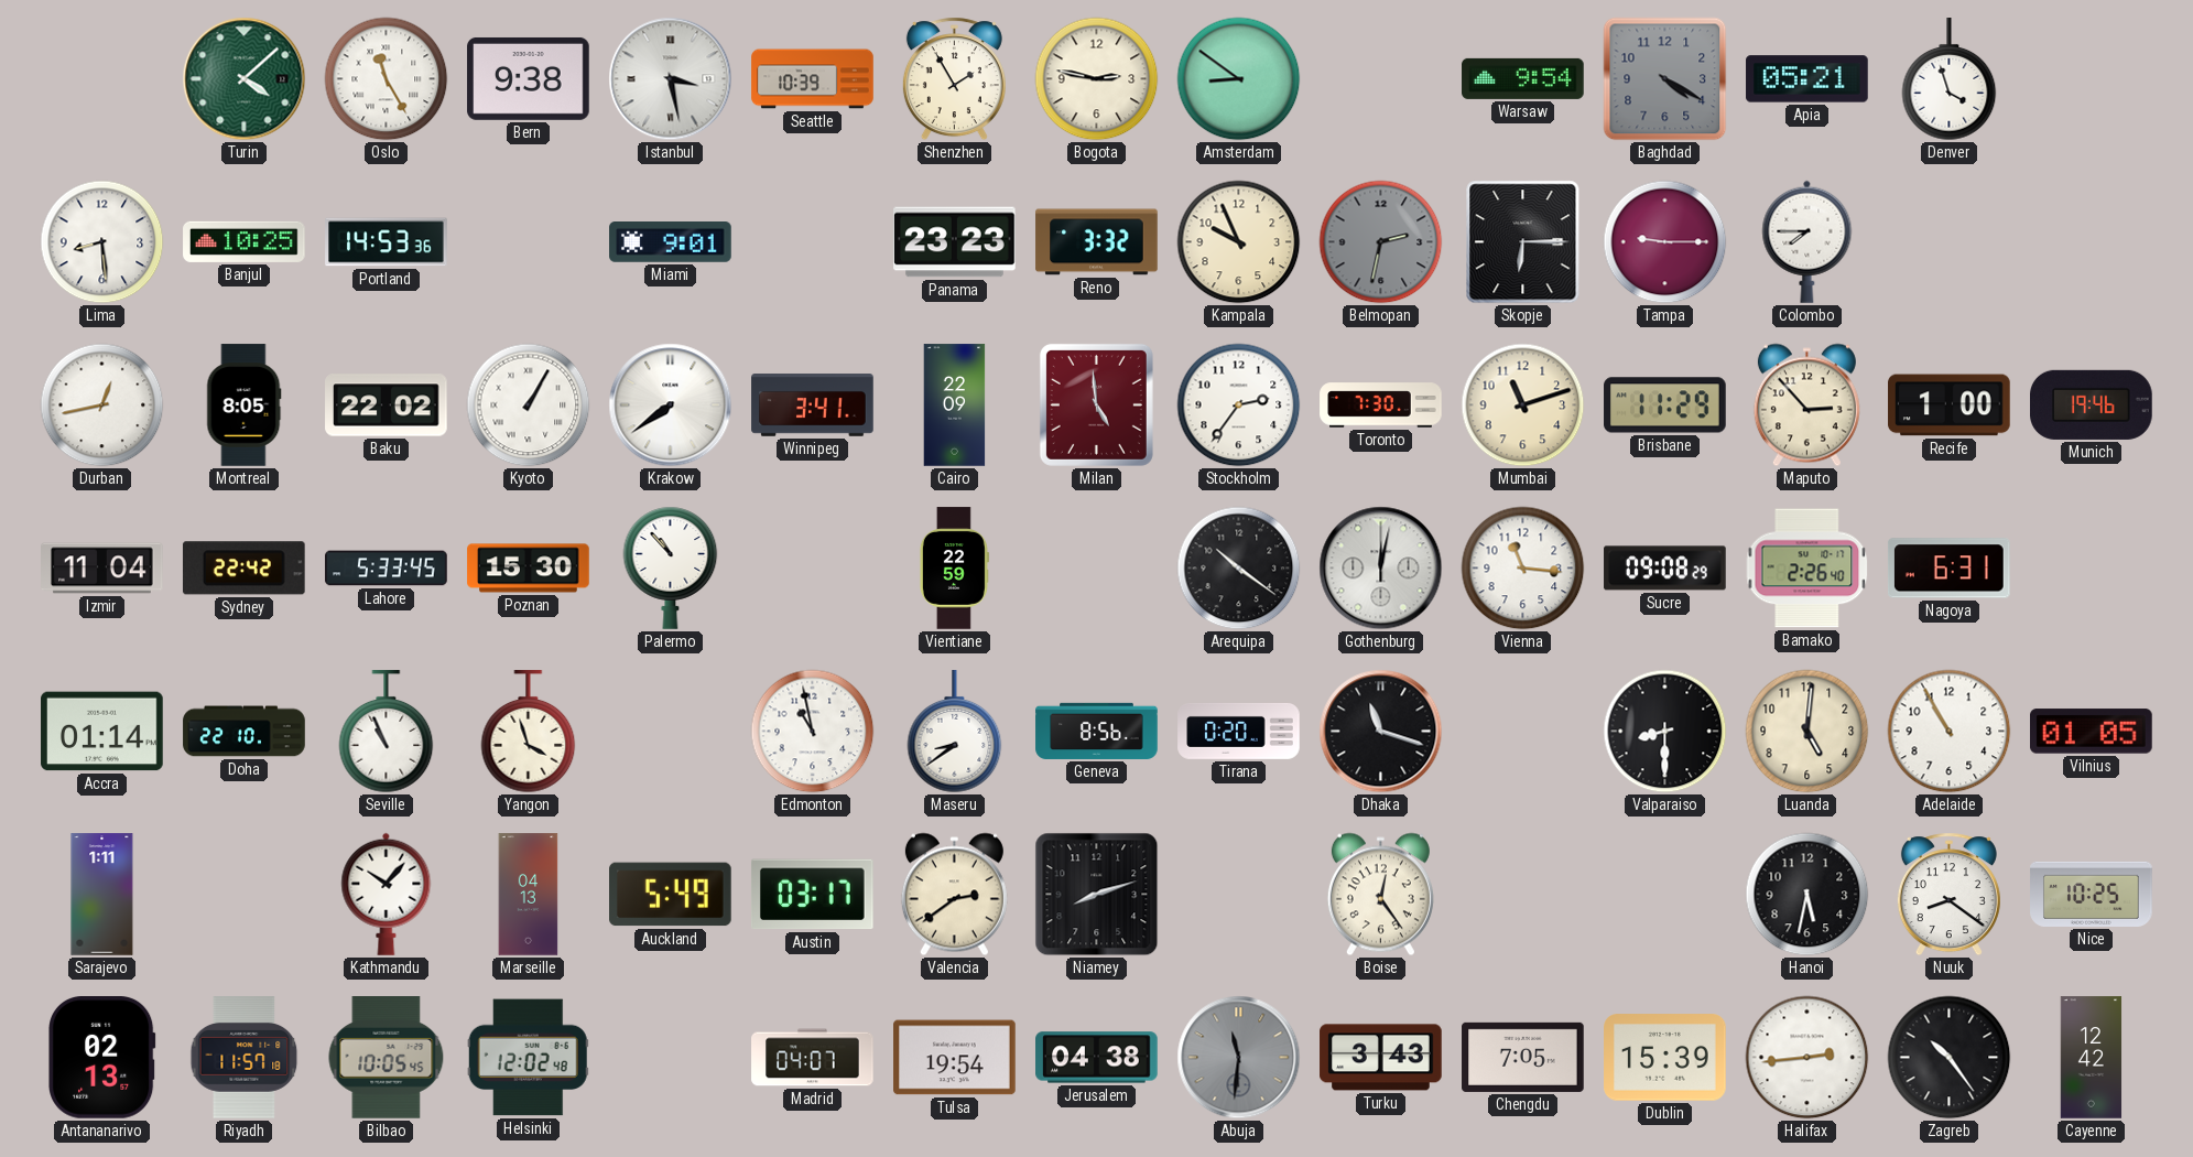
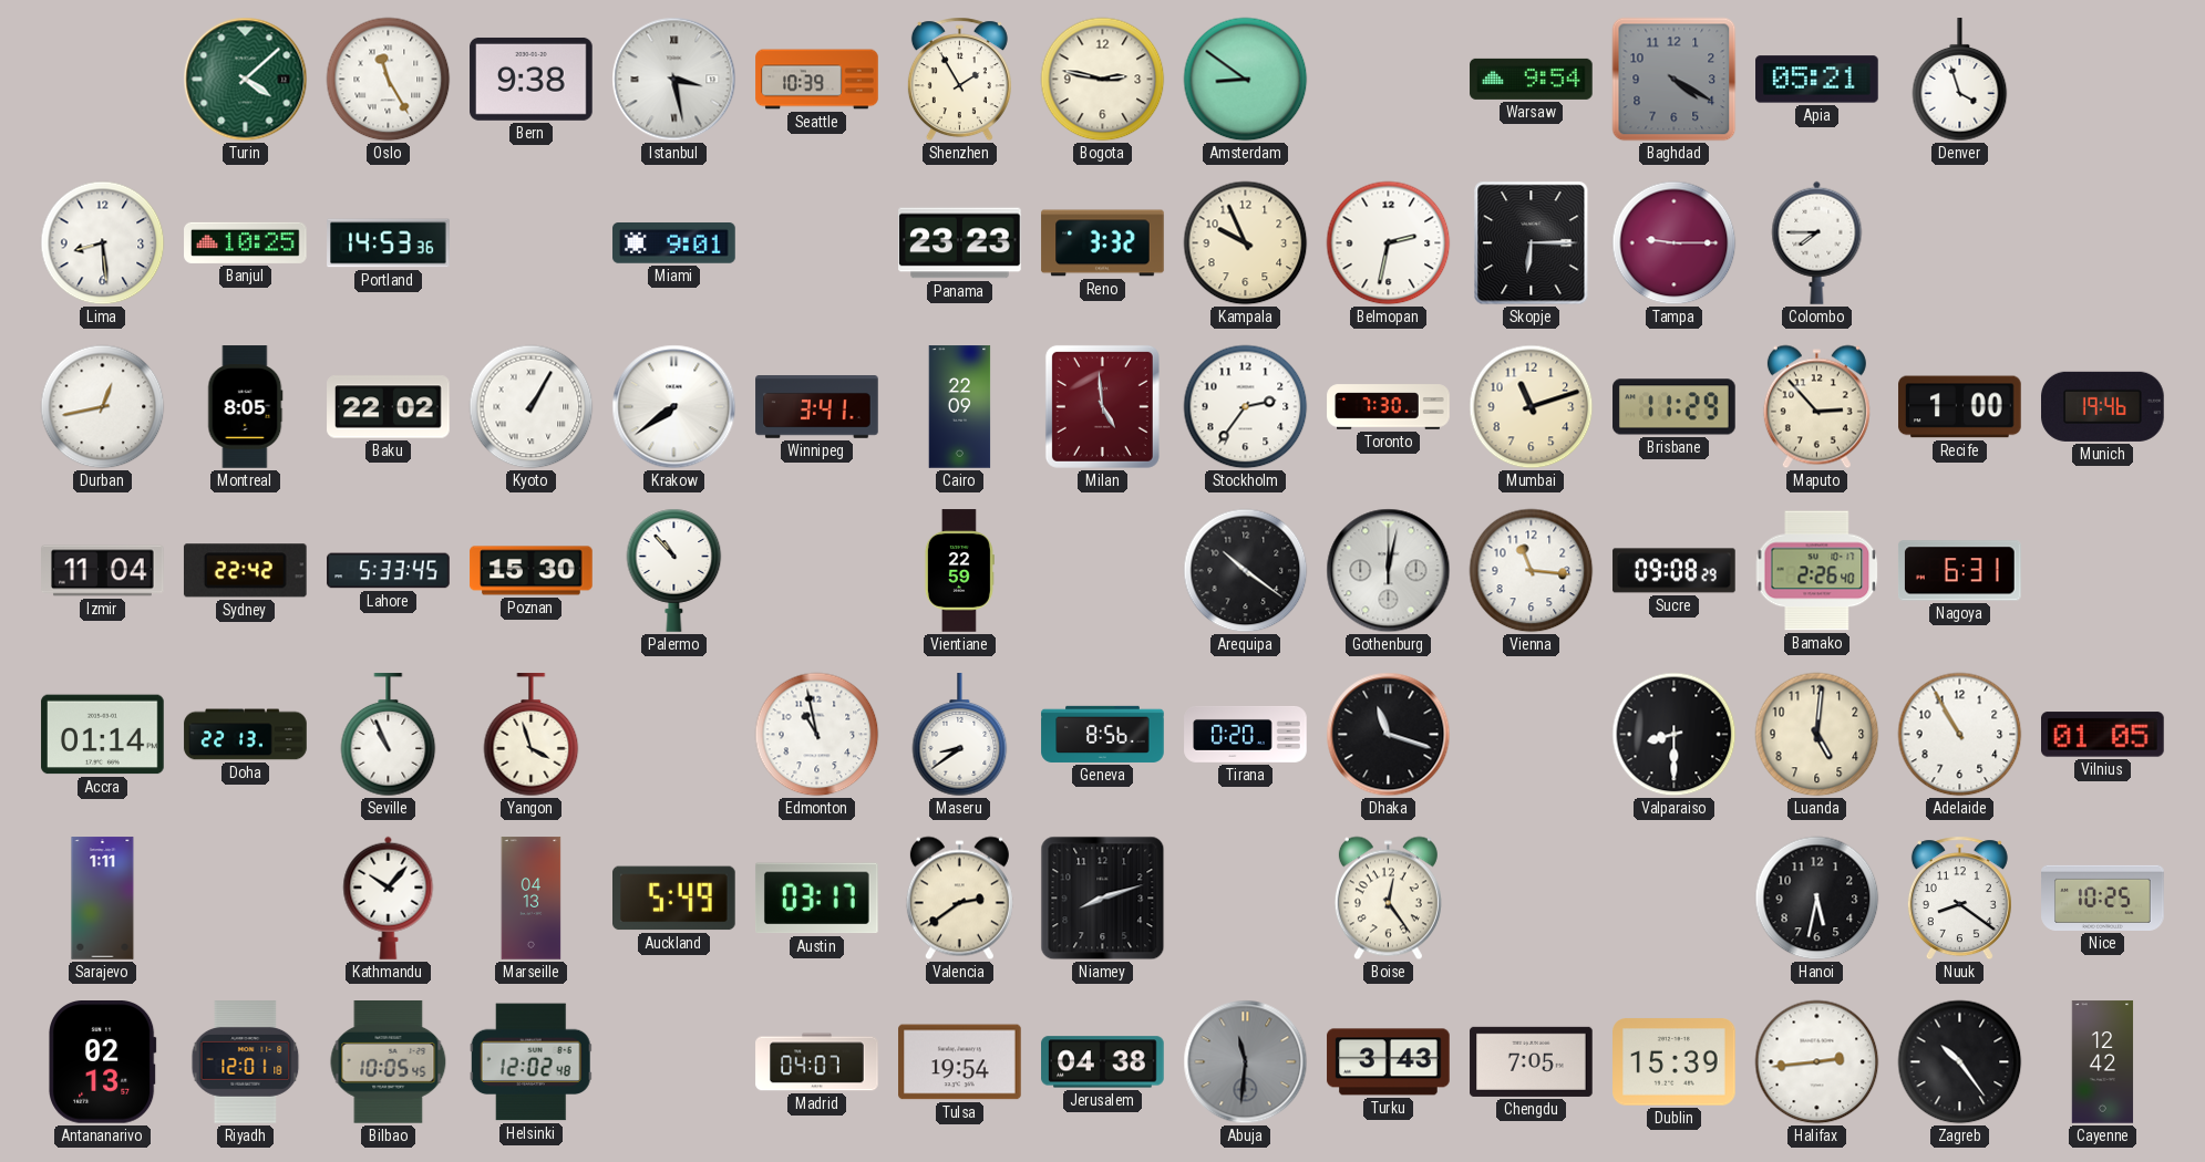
Belmopan dial: grey -> white (1389, 243)
Doha: 22:10 -> 22:13 (246, 735)
Riyadh: 11:57 -> 12:01 (246, 1062)
